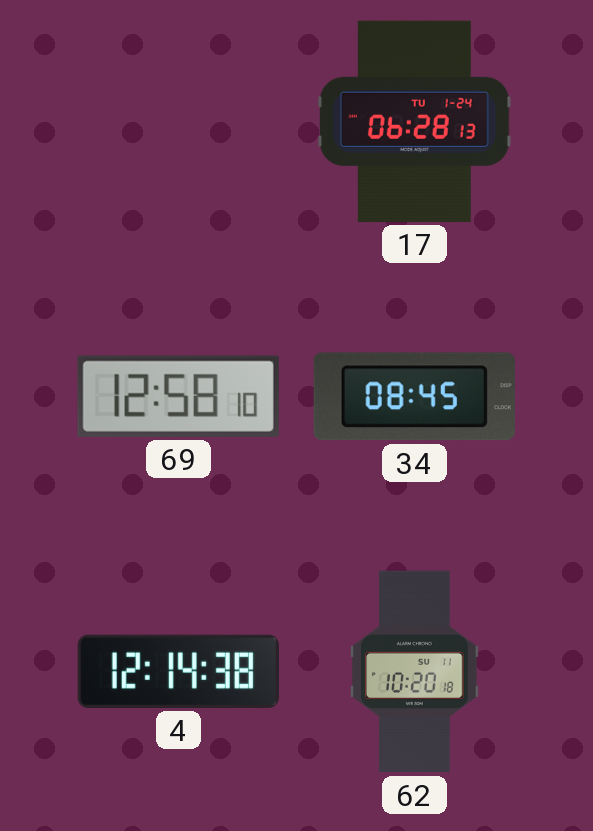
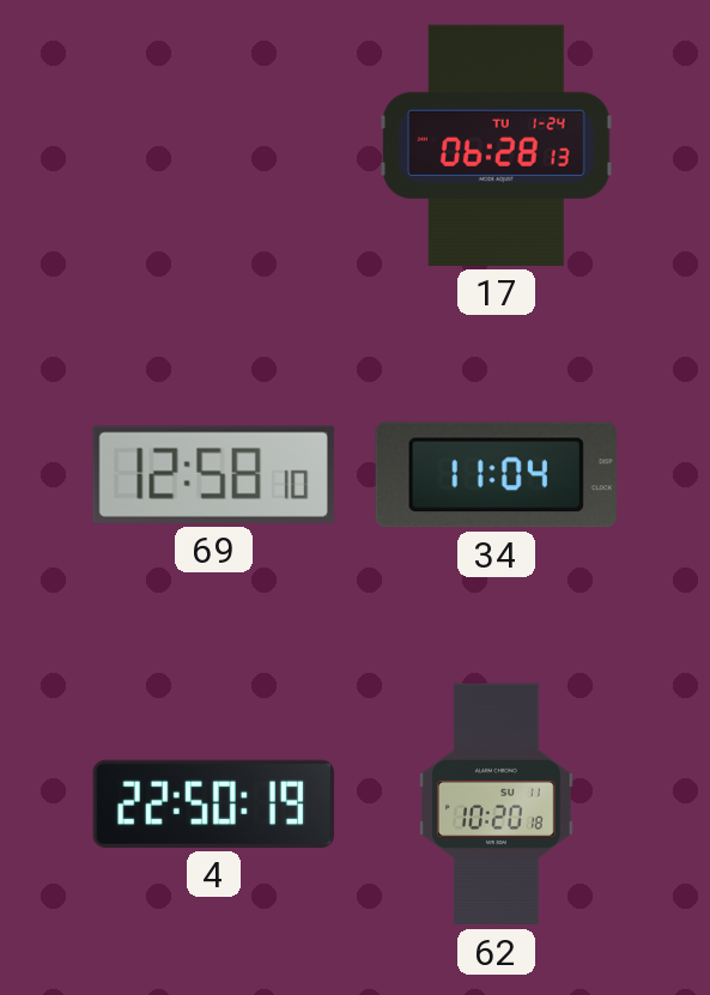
34: 08:45 -> 11:04 (496, 475)
4: 12:14 -> 22:50 (213, 803)
